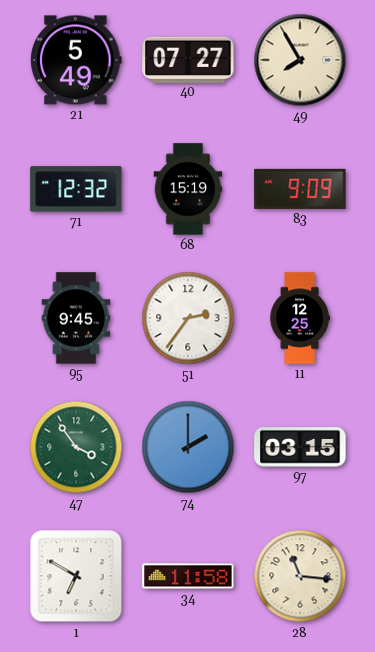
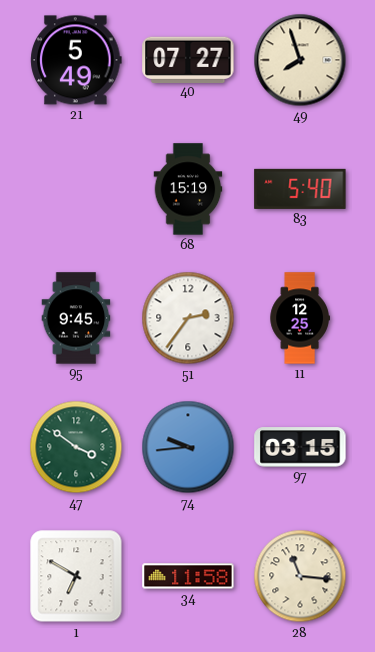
49: 7:55 -> 7:57 (300, 60)
71: 12:32 -> none (76, 189)
83: 9:09 -> 5:40 (300, 189)
47: 3:54 -> 3:51 (76, 447)
74: 2:00 -> 9:44 (188, 447)
